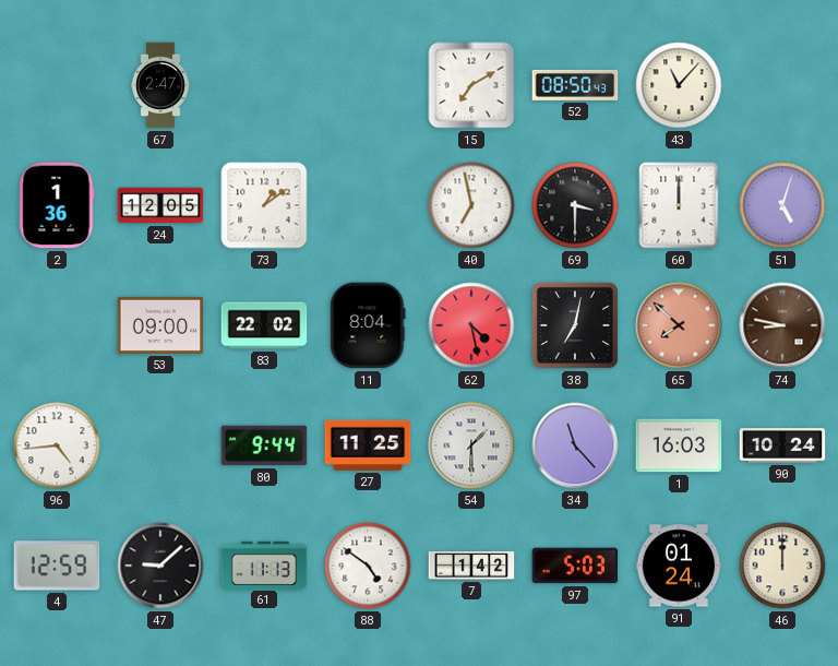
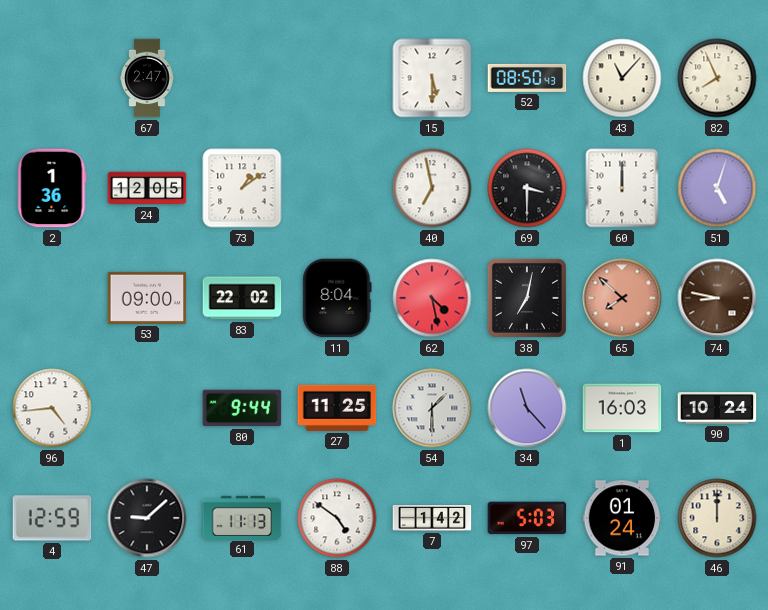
15: 7:10 -> 5:30 (432, 78)
82: none -> 7:56 (717, 78)
